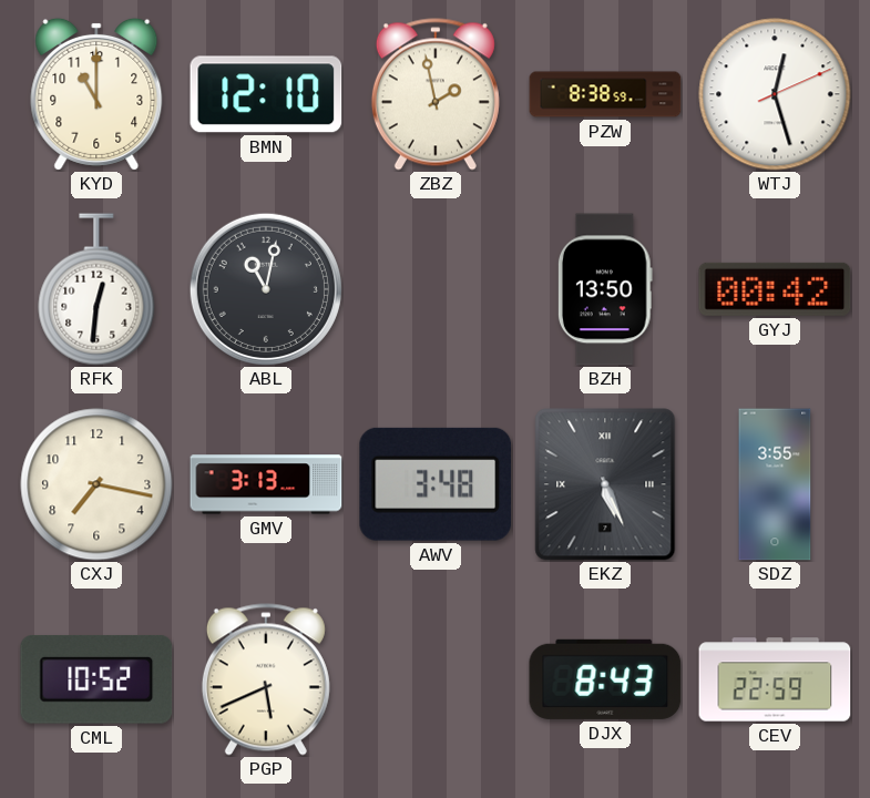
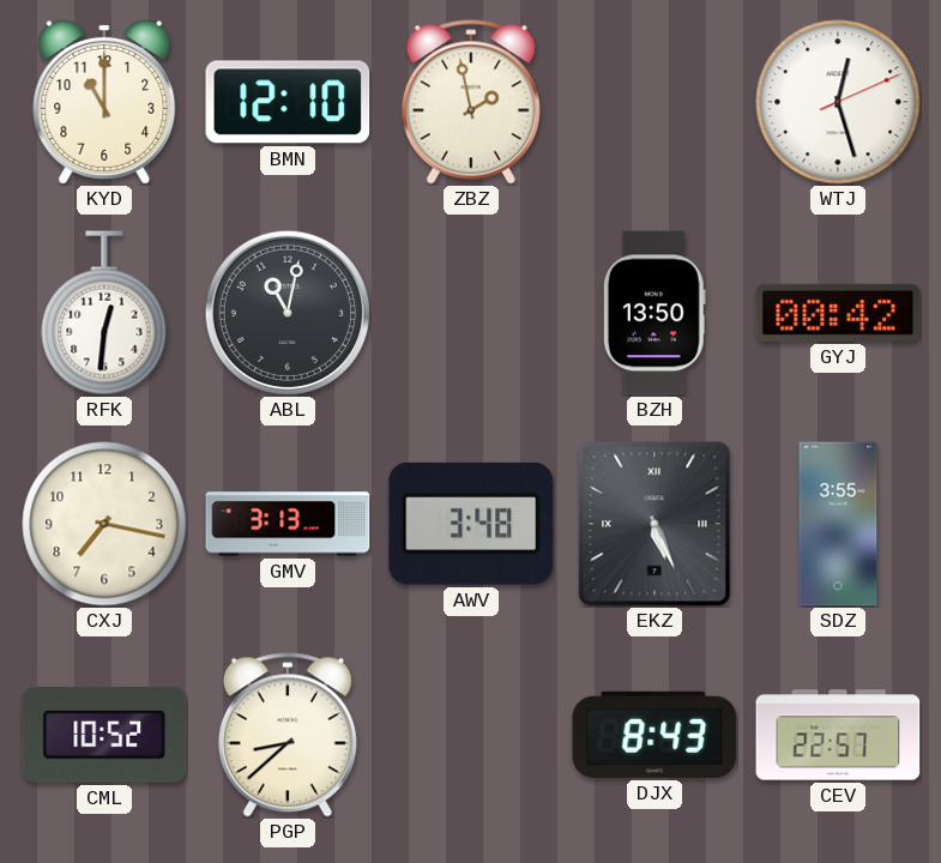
PZW: 8:38 -> none (605, 94)
PGP: 5:41 -> 8:38 (288, 735)
CEV: 22:59 -> 22:57 (838, 735)
